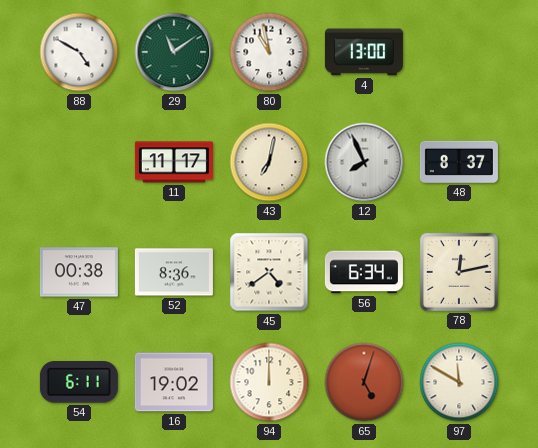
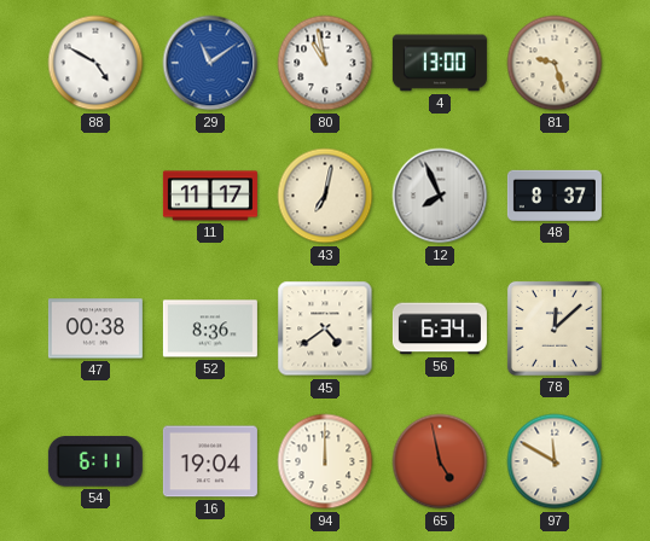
29 dial: green -> blue (210, 63)
81: none -> 9:27 (555, 63)
78: 12:13 -> 12:08 (555, 328)
16: 19:02 -> 19:04 (210, 461)
65: 5:03 -> 4:58 (440, 461)
